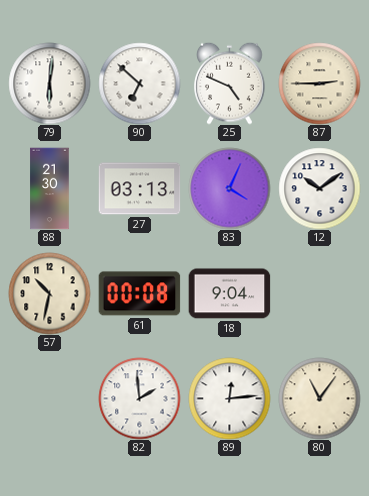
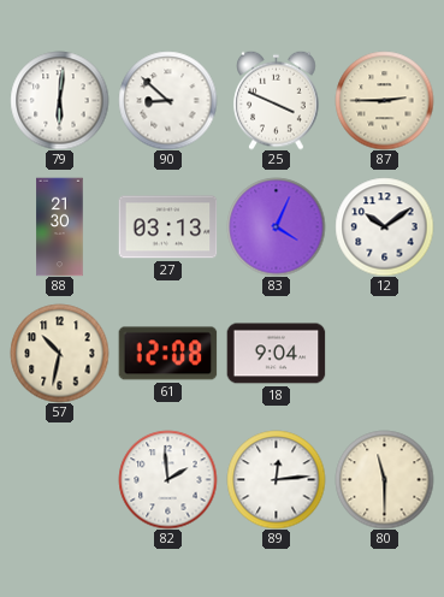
90: 6:52 -> 8:52 (167, 100)
25: 4:49 -> 3:49 (277, 100)
61: 00:08 -> 12:08 (167, 354)
80: 11:06 -> 11:30 (384, 479)
